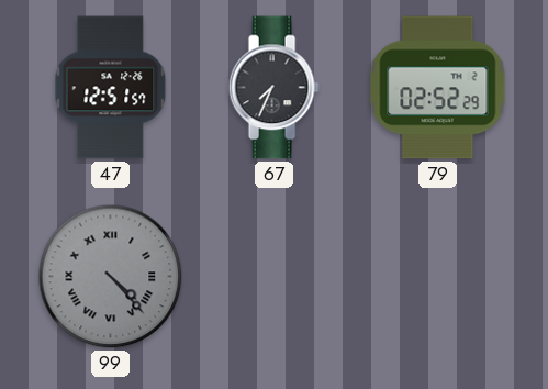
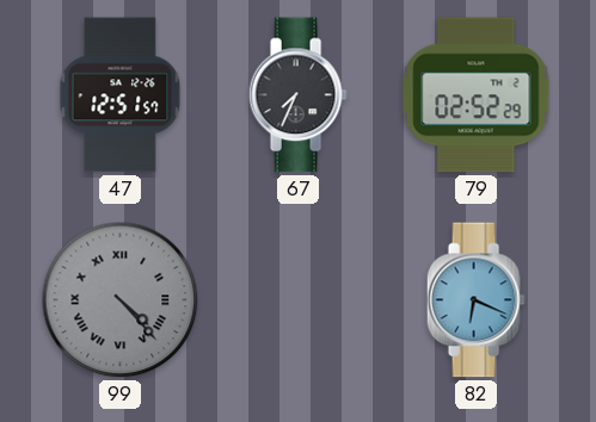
82: none -> 6:19 (475, 300)
